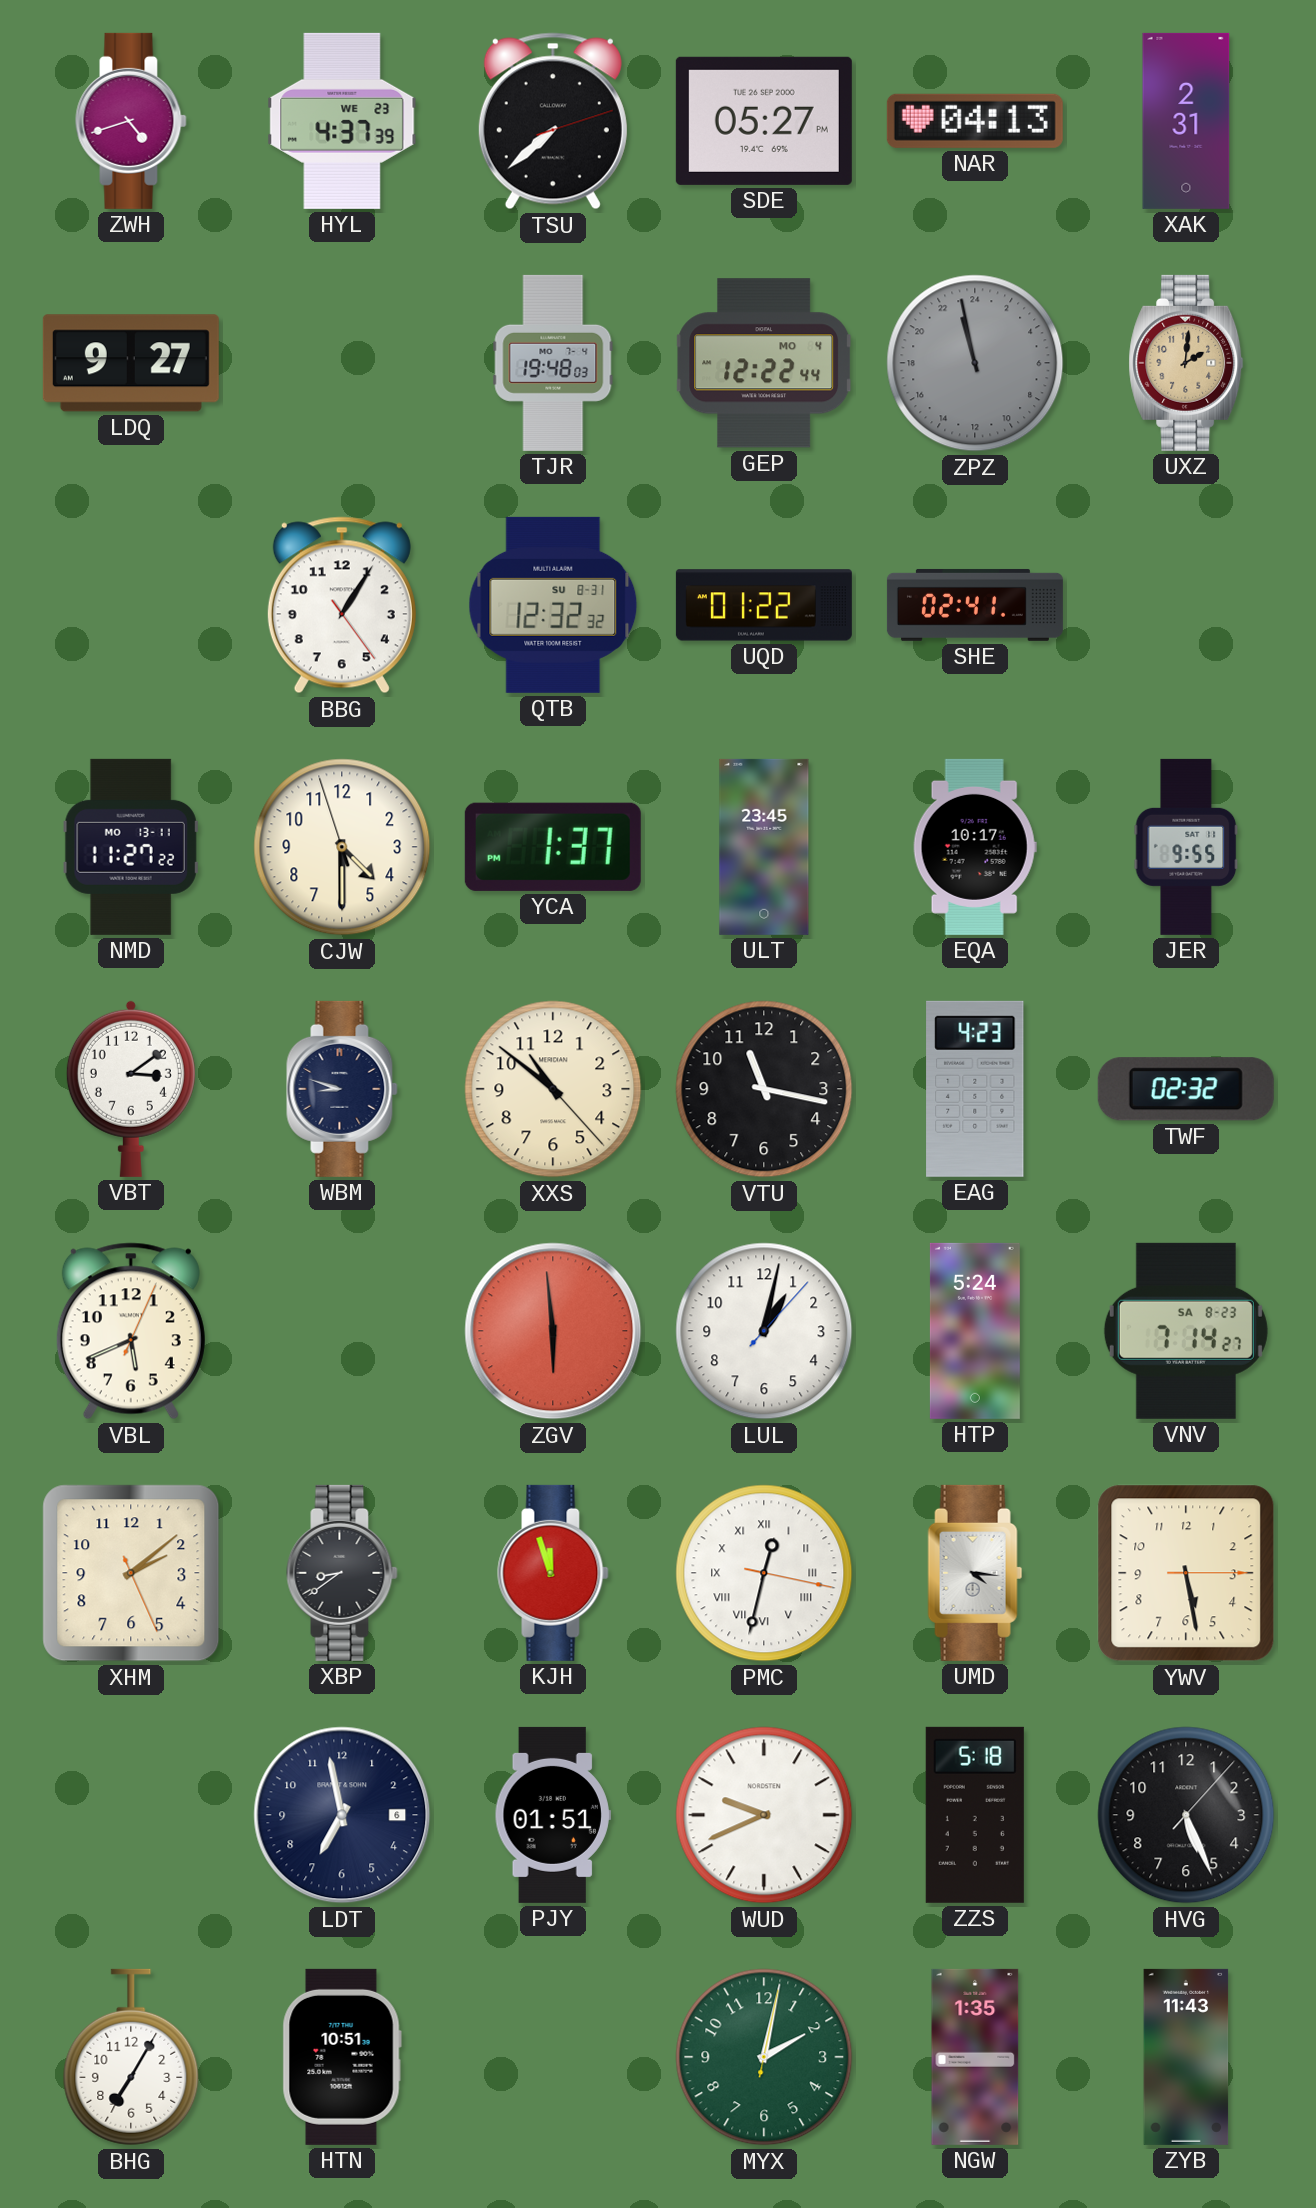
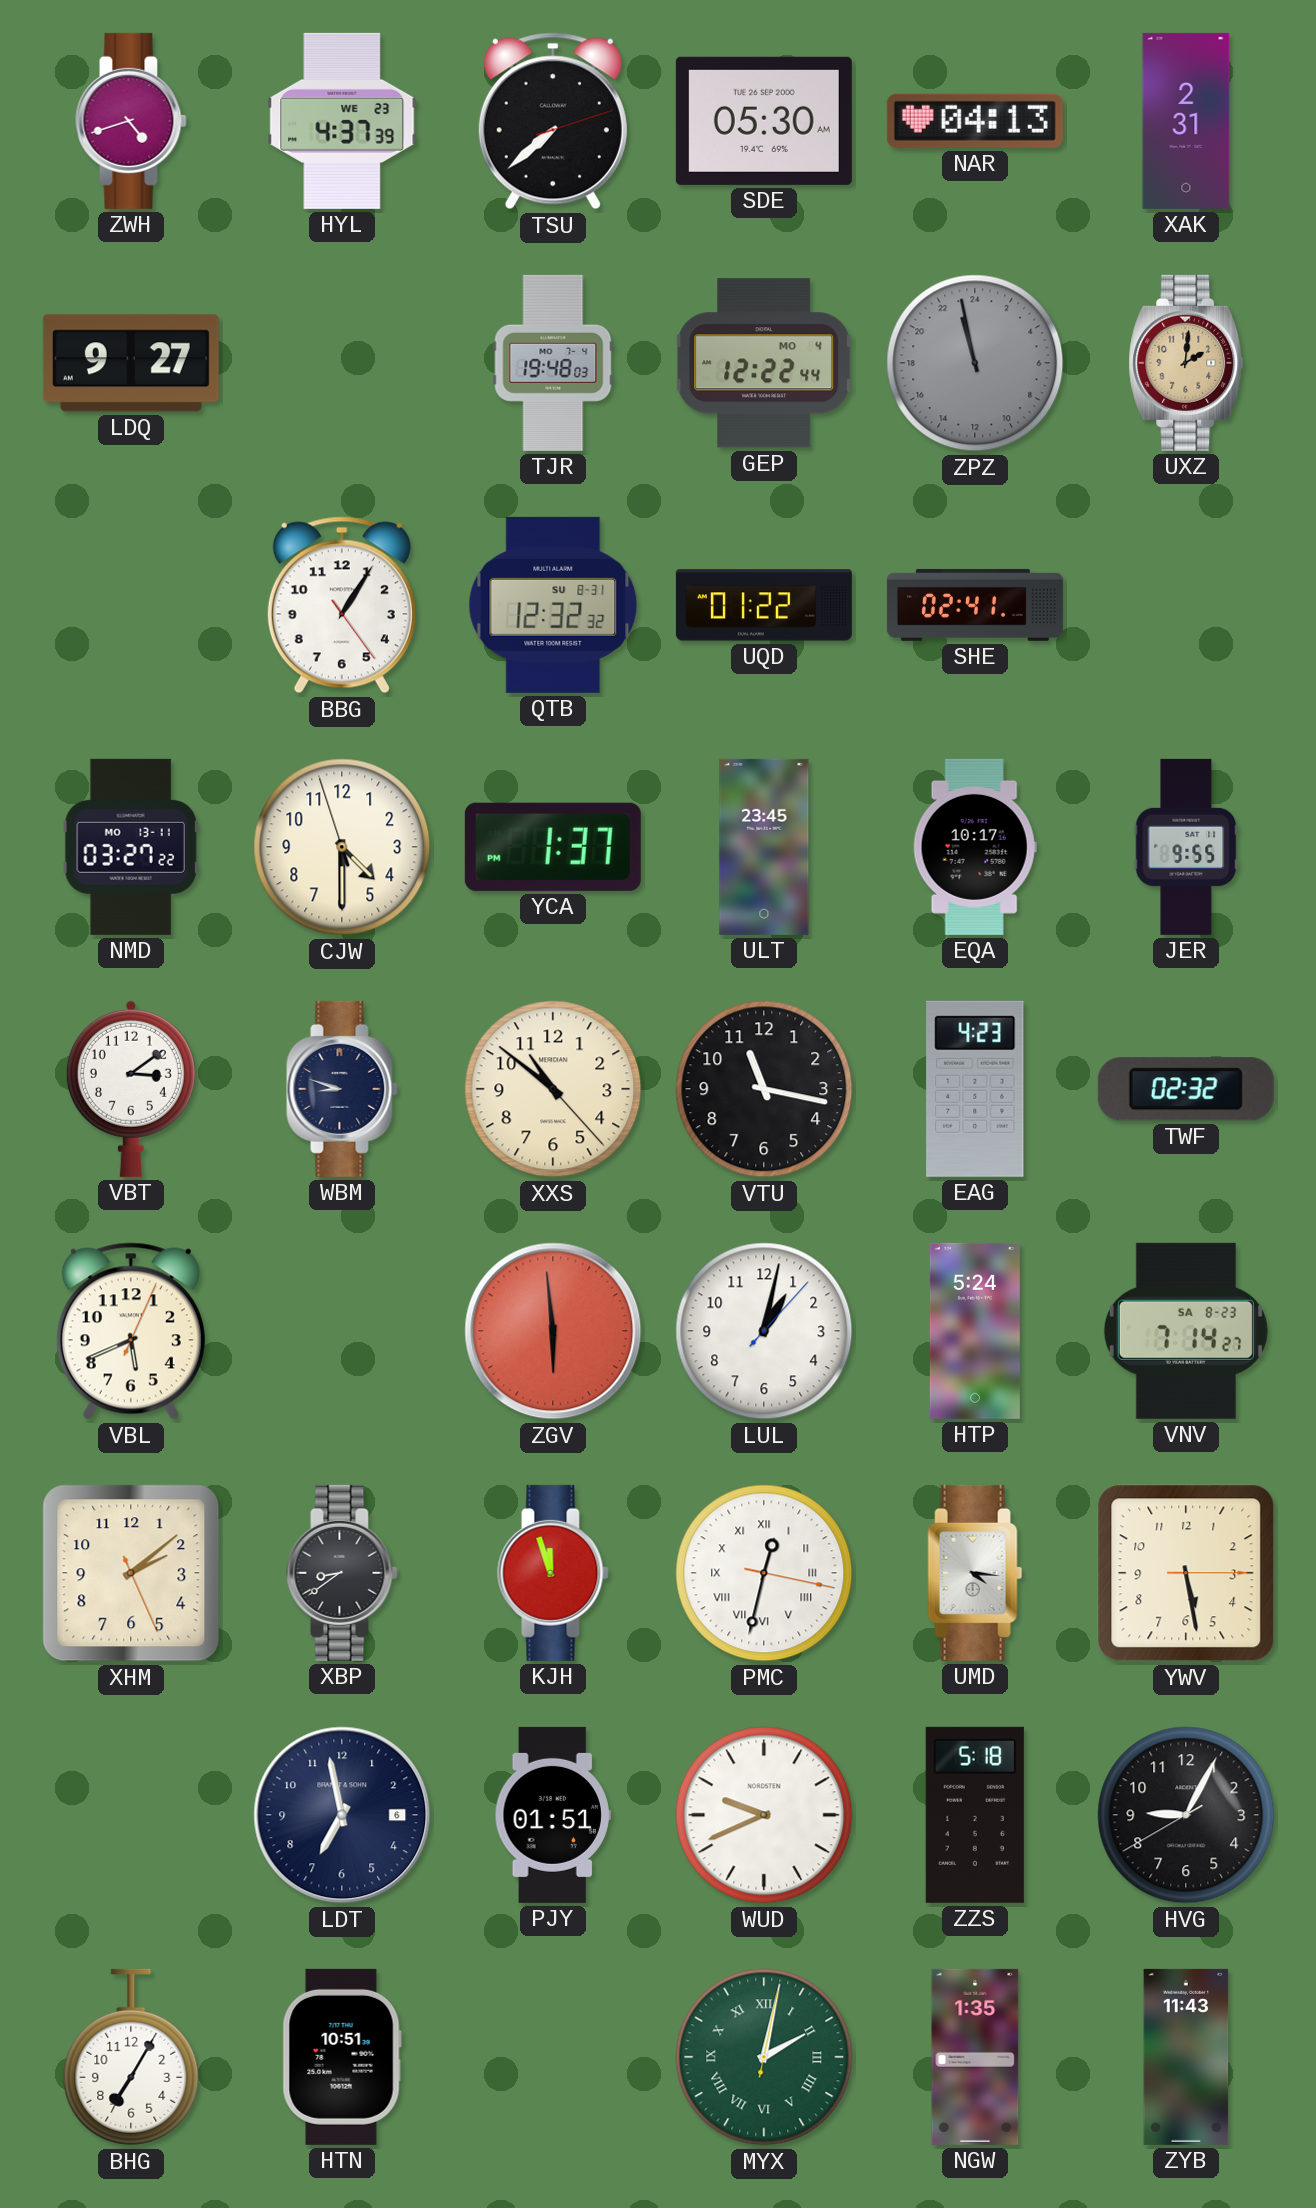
SDE: 05:27 -> 05:30 (764, 121)
NMD: 11:27 -> 03:27 (131, 847)
HVG: 5:26 -> 9:04 (1186, 1815)
MYX numerals: Arabic -> Roman (764, 2057)
